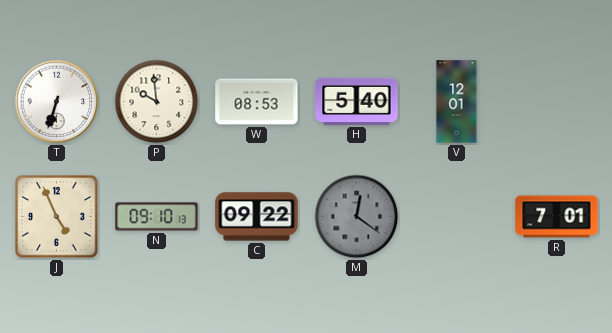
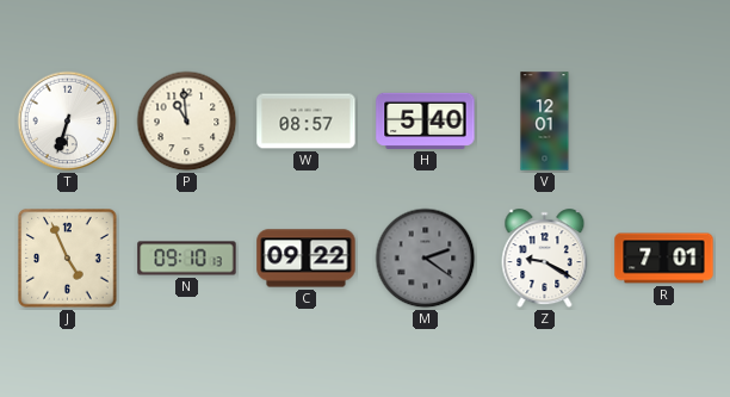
P: 9:59 -> 10:59 (187, 122)
W: 08:53 -> 08:57 (307, 122)
M: 12:21 -> 2:21 (426, 259)
Z: none -> 9:20 (545, 259)
